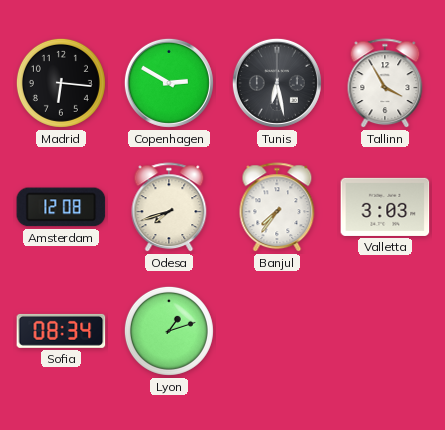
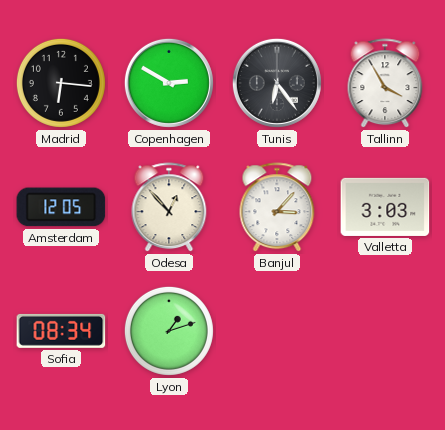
Tunis: 6:28 -> 6:24 (277, 83)
Amsterdam: 12:08 -> 12:05 (61, 207)
Odesa: 7:42 -> 12:53 (169, 208)
Banjul: 7:36 -> 3:07 (277, 208)
